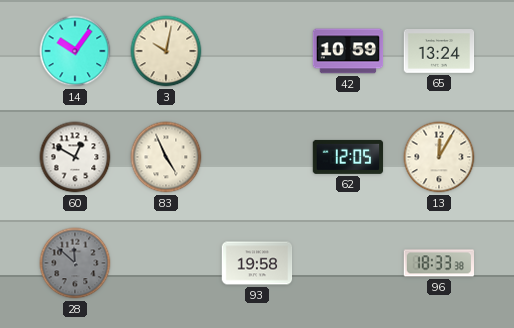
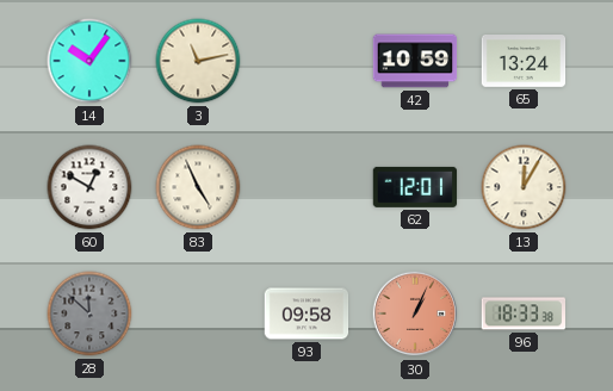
3: 10:02 -> 11:13 (198, 61)
62: 12:05 -> 12:01 (415, 187)
93: 19:58 -> 09:58 (306, 314)
30: none -> 1:04 (415, 314)
